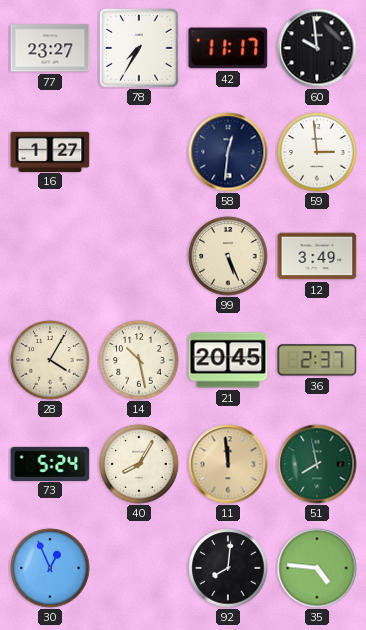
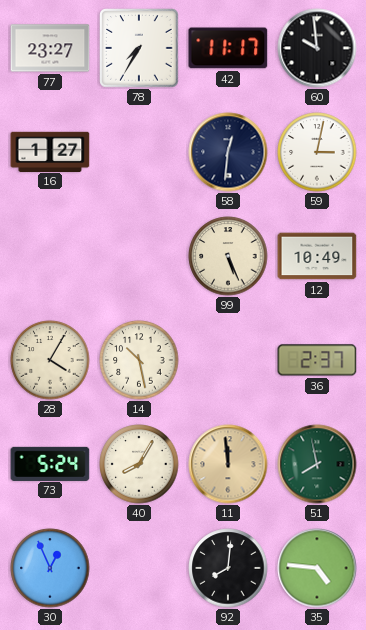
59: 2:59 -> 3:02 (317, 152)
12: 3:49 -> 10:49 (317, 256)
21: 20:45 -> none (228, 360)
